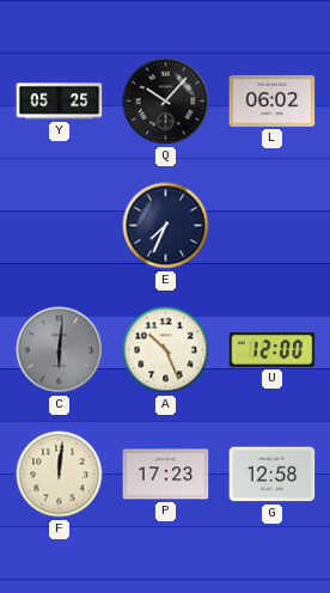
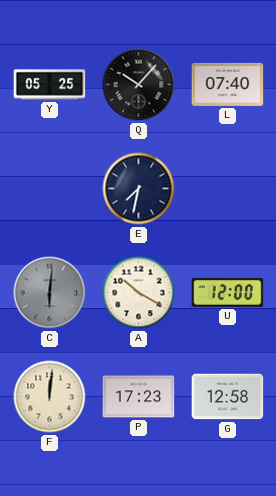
L: 06:02 -> 07:40 (228, 84)
E: 7:34 -> 7:32 (139, 189)
A: 10:26 -> 10:20 (139, 293)
